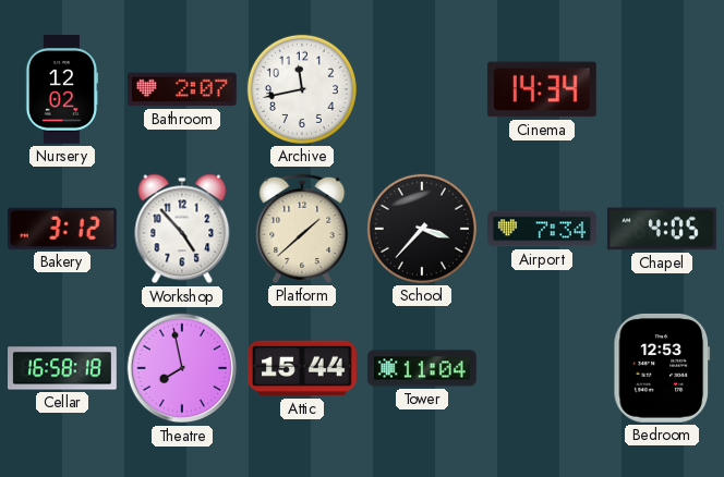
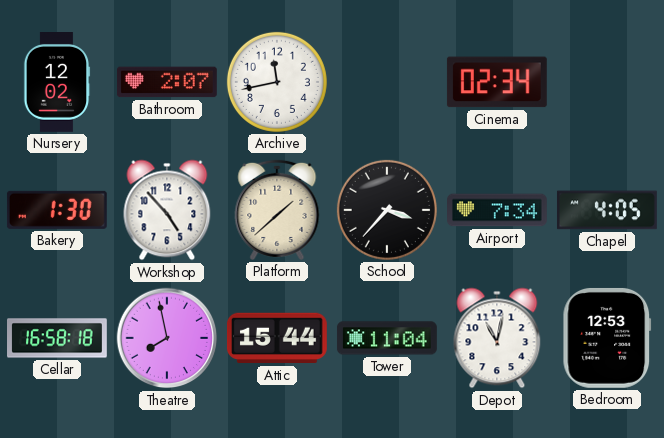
Cinema: 14:34 -> 02:34 (497, 82)
Bakery: 3:12 -> 1:30 (57, 210)
Depot: none -> 11:02 (497, 338)
